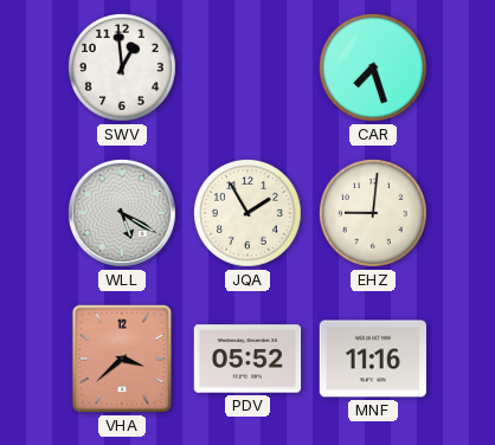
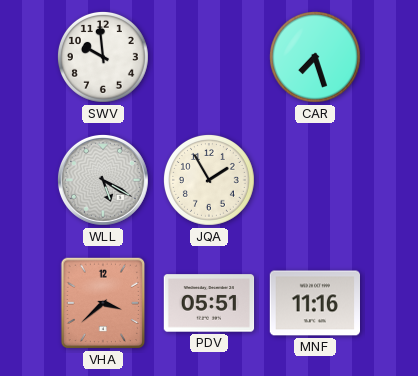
SWV: 12:59 -> 9:59 (103, 57)
EHZ: 9:01 -> none (373, 213)
PDV: 05:52 -> 05:51 (209, 303)
